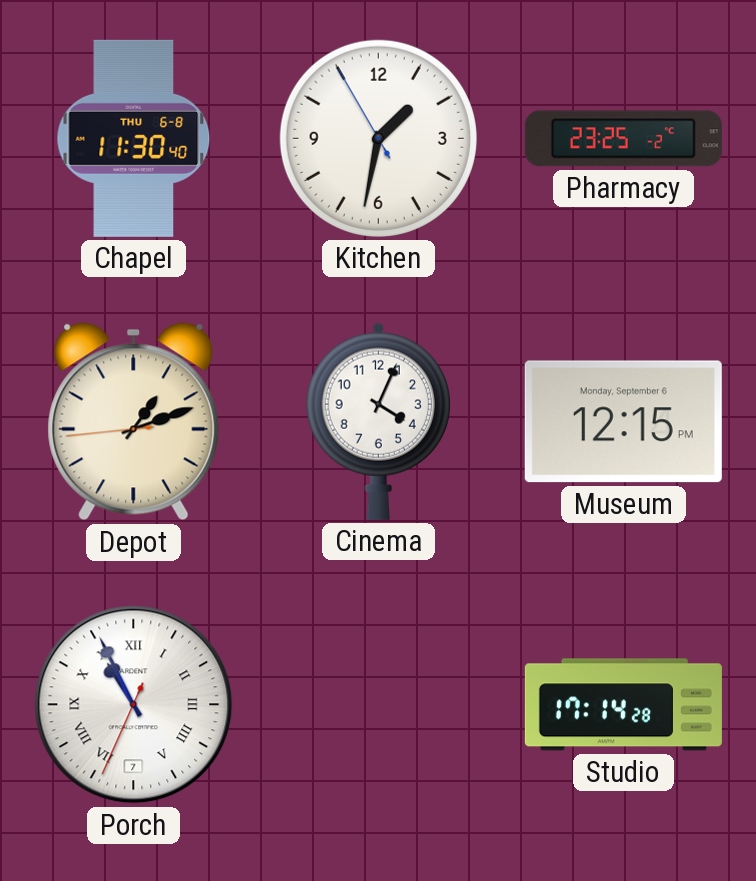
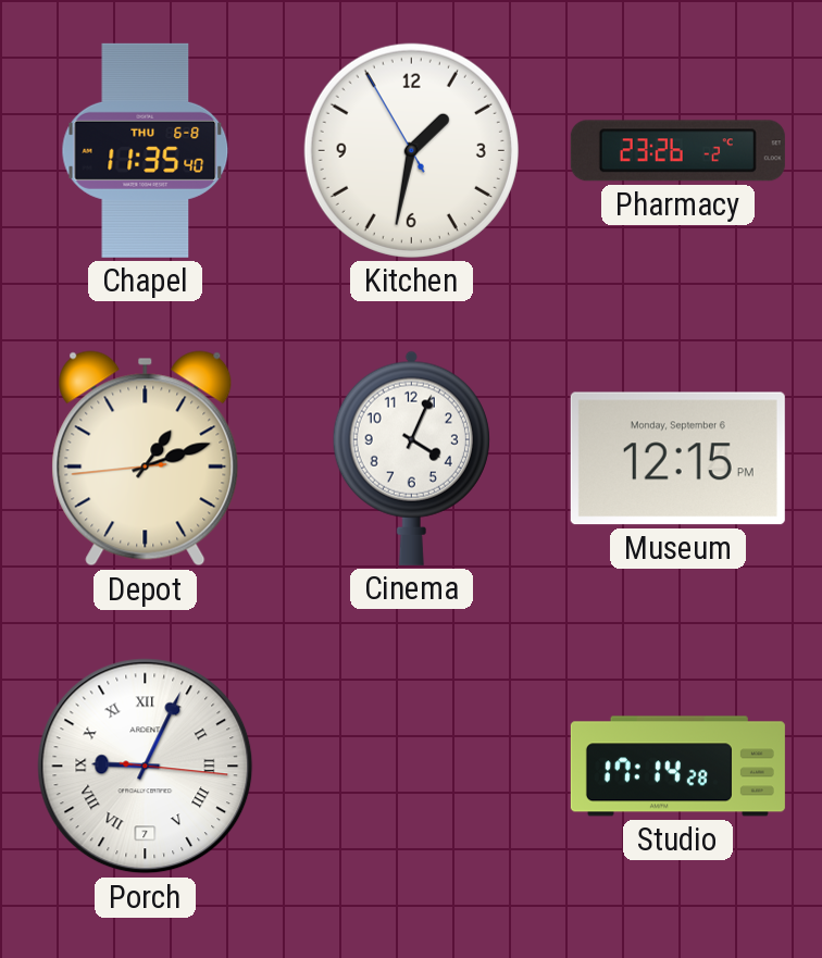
Chapel: 11:30 -> 11:35 (146, 150)
Pharmacy: 23:25 -> 23:26 (677, 151)
Porch: 10:55 -> 9:04 (146, 767)
